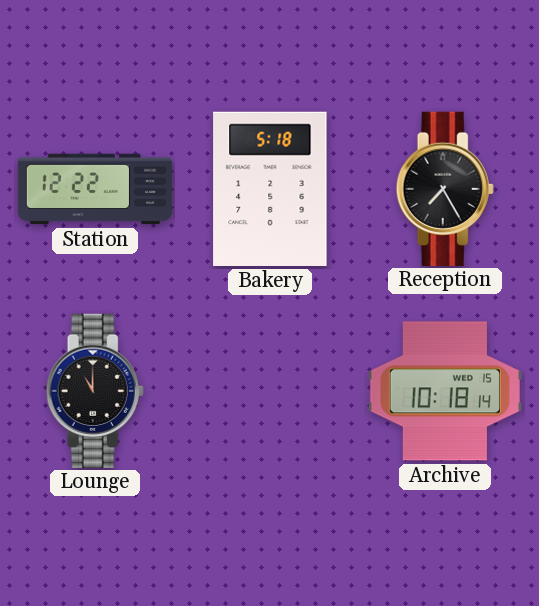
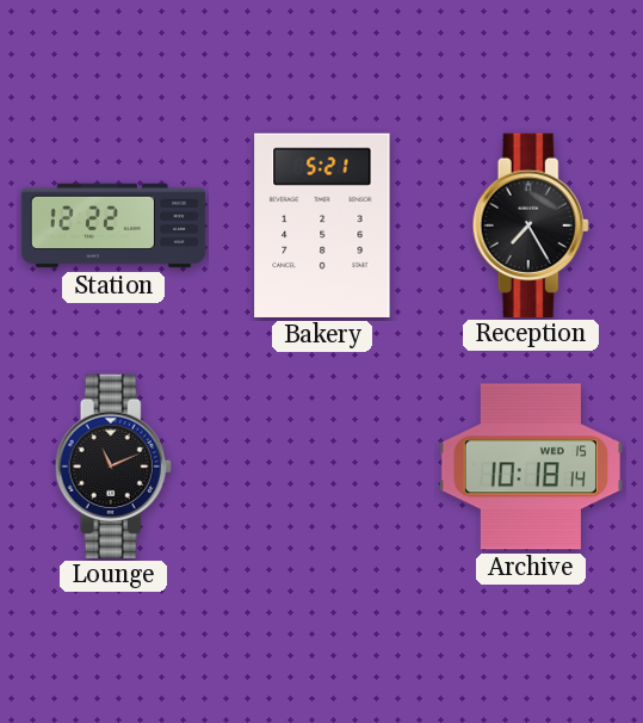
Bakery: 5:18 -> 5:21 (322, 225)
Lounge: 11:00 -> 11:11 (113, 465)
